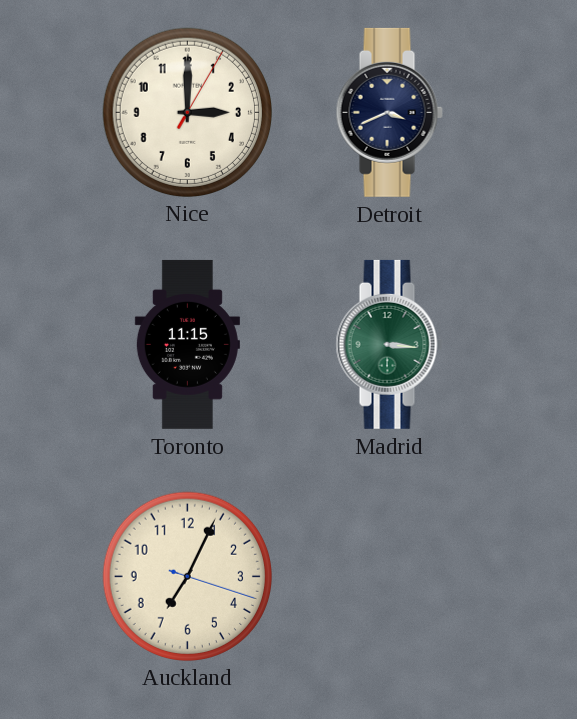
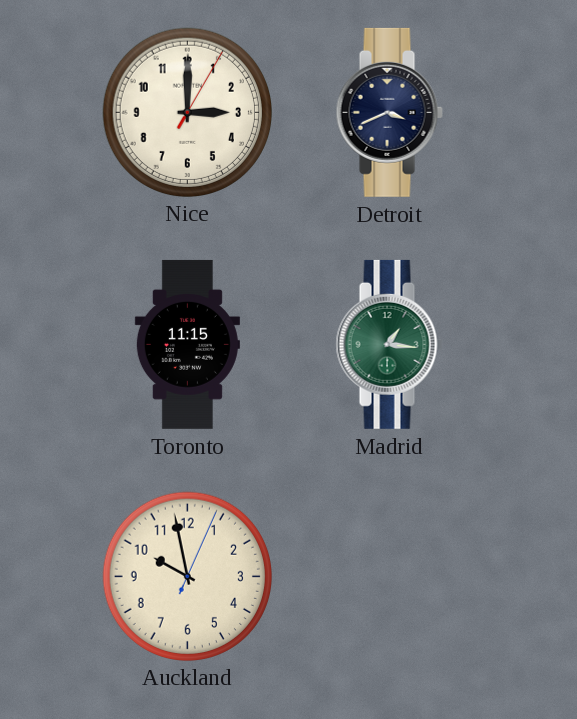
Madrid: 3:16 -> 1:16 (389, 344)
Auckland: 7:04 -> 9:58 (187, 576)
